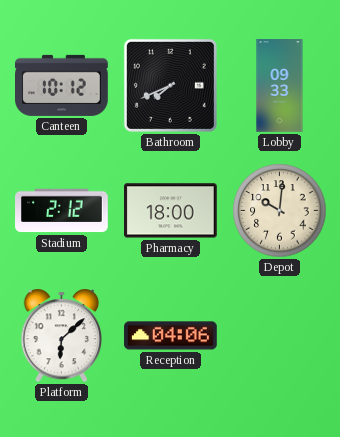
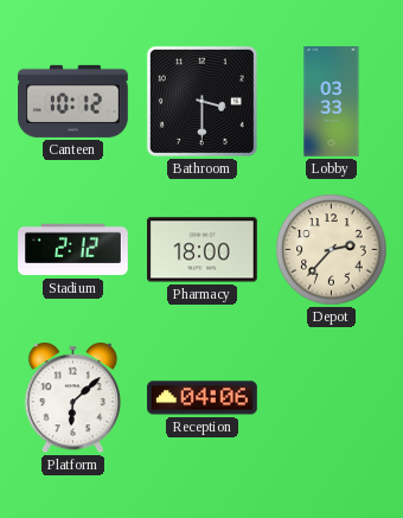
Bathroom: 7:41 -> 3:30 (201, 101)
Lobby: 09:33 -> 03:33 (332, 102)
Depot: 10:01 -> 2:37 (332, 250)
